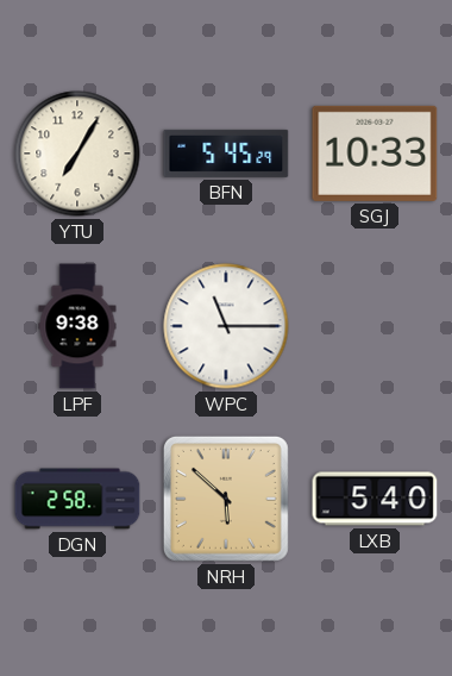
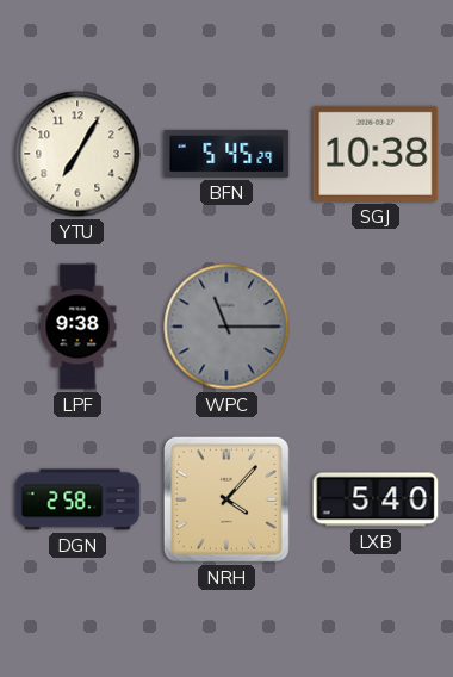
SGJ: 10:33 -> 10:38 (376, 154)
WPC dial: white -> grey (226, 327)
NRH: 5:52 -> 4:07 (226, 499)
